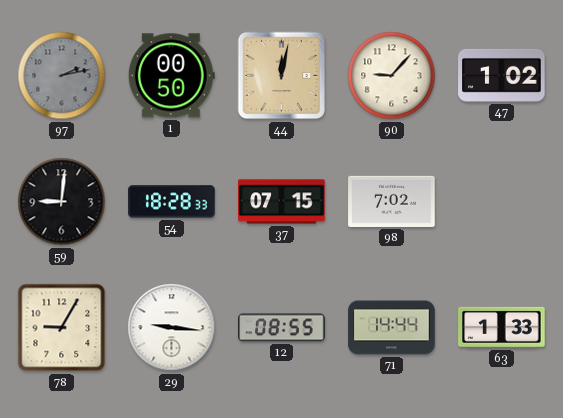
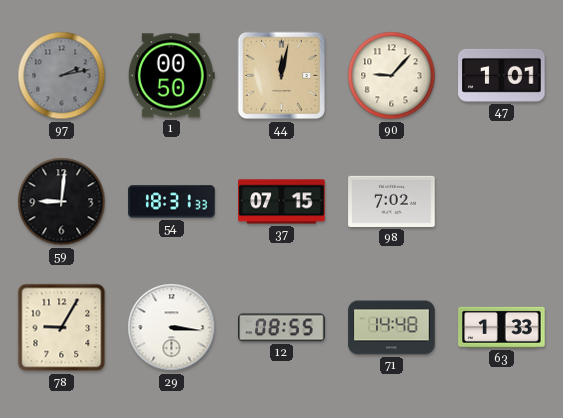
47: 1:02 -> 1:01 (502, 75)
54: 18:28 -> 18:31 (172, 202)
29: 9:16 -> 3:16 (172, 328)
71: 14:44 -> 14:48 (392, 328)
